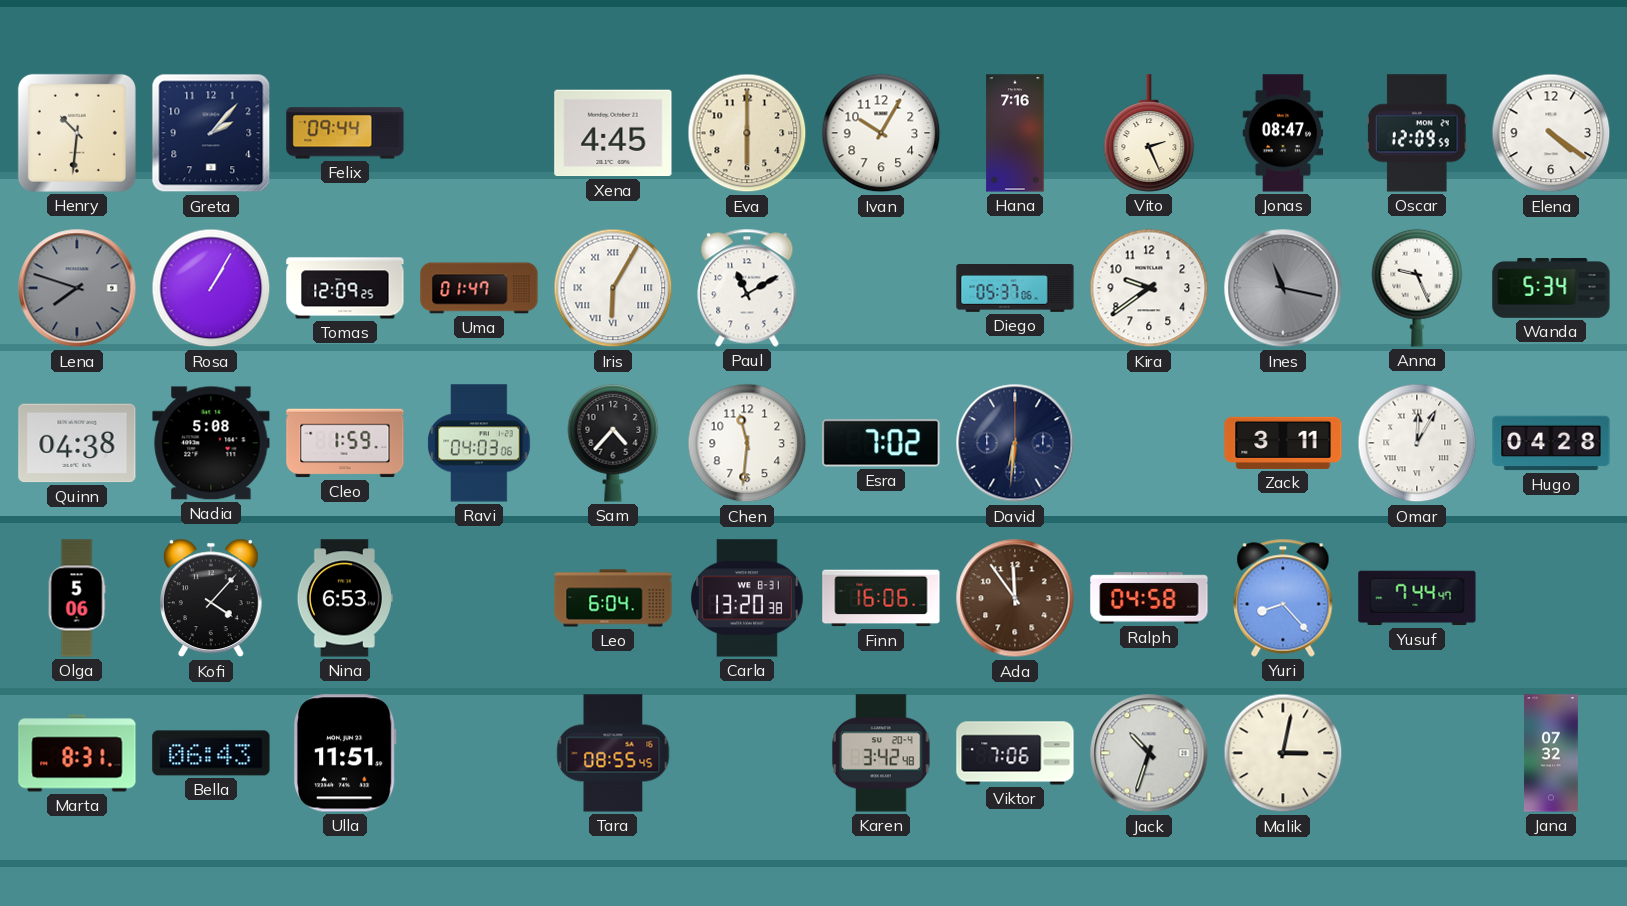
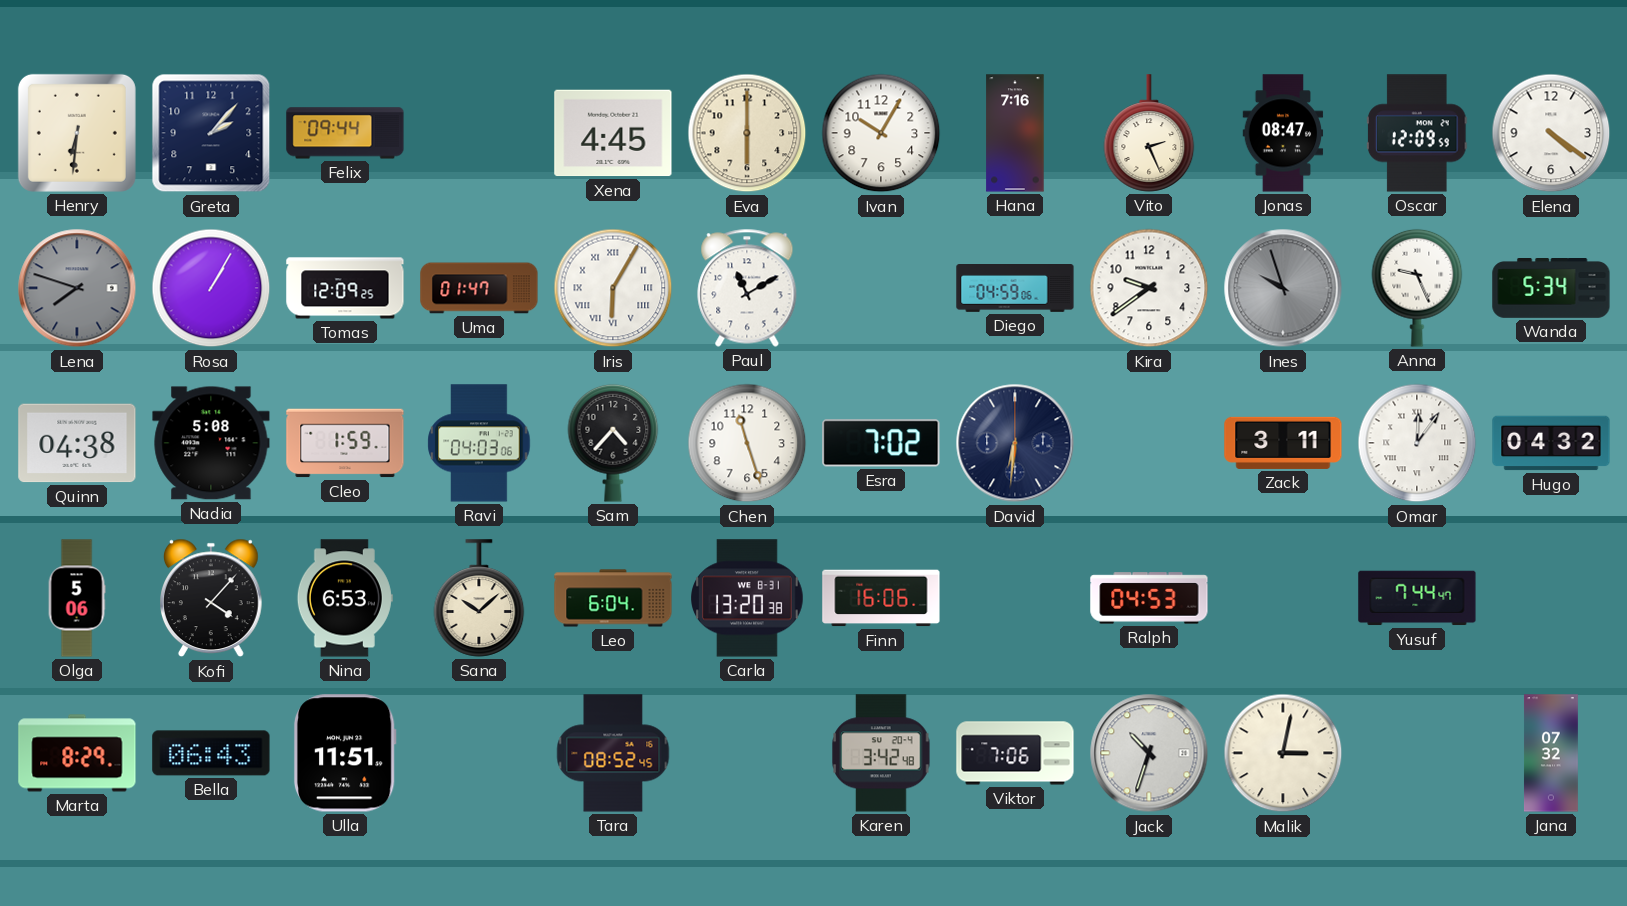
Henry: 10:31 -> 6:31 (77, 133)
Diego: 05:37 -> 04:59 (1015, 289)
Ines: 11:17 -> 9:57 (1283, 288)
Chen: 11:31 -> 11:27 (747, 443)
Omar: 12:05 -> 12:06 (1417, 443)
Hugo: 04:28 -> 04:32 (1551, 443)
Sana: none -> 10:08 (479, 598)
Ada: 11:54 -> none (1015, 598)
Ralph: 04:58 -> 04:53 (1149, 598)
Yuri: 8:23 -> none (1283, 598)
Marta: 8:31 -> 8:29 (77, 753)
Tara: 08:55 -> 08:52 (613, 753)
